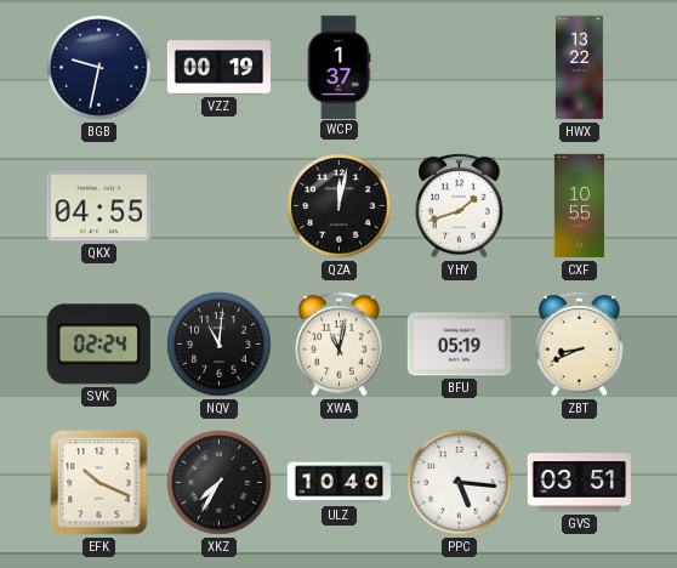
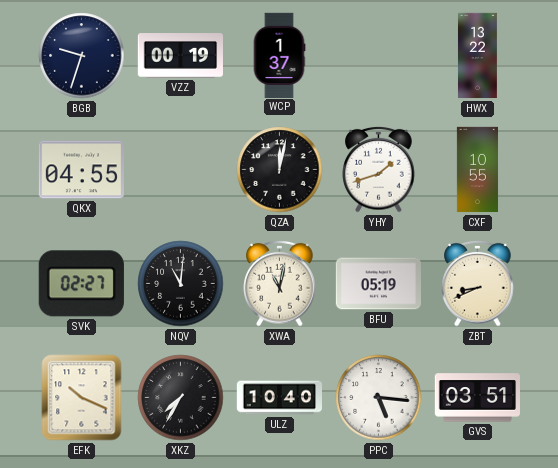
BGB: 9:32 -> 9:33 (82, 56)
SVK: 02:24 -> 02:27 (81, 284)
